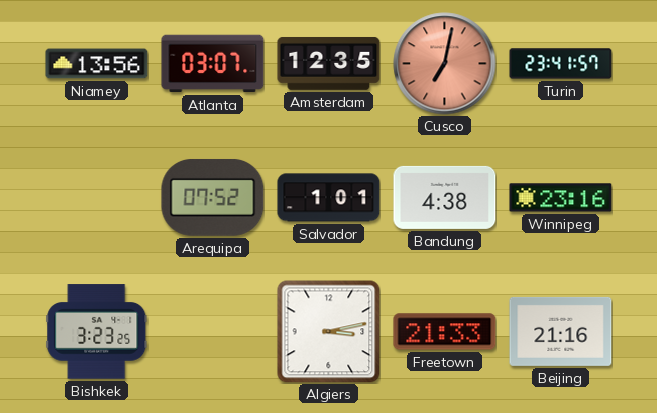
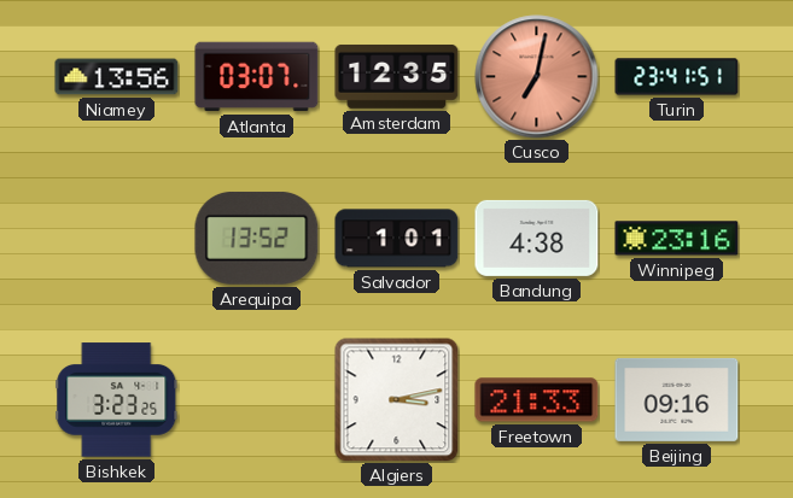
Turin: 23:41:57 -> 23:41:51 (677, 77)
Arequipa: 07:52 -> 13:52 (257, 238)
Beijing: 21:16 -> 09:16 (677, 399)
